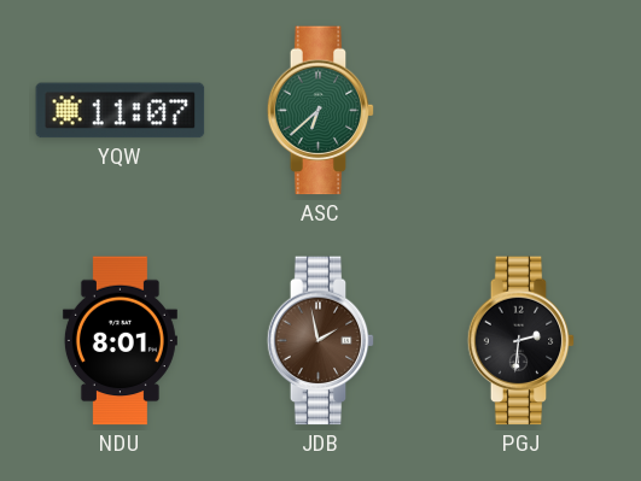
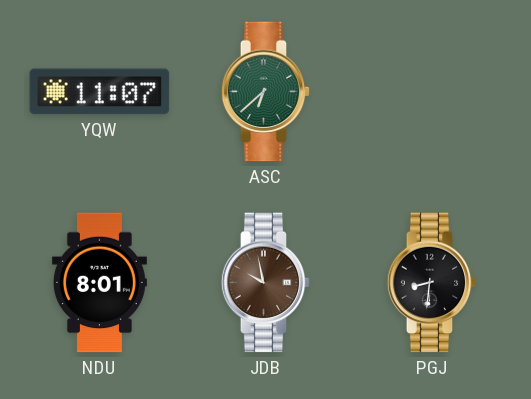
JDB: 1:58 -> 9:58 (266, 283)
PGJ: 2:31 -> 8:31 (432, 283)
